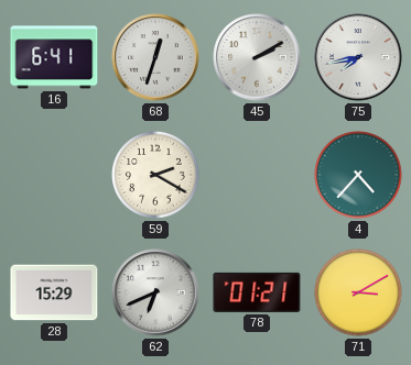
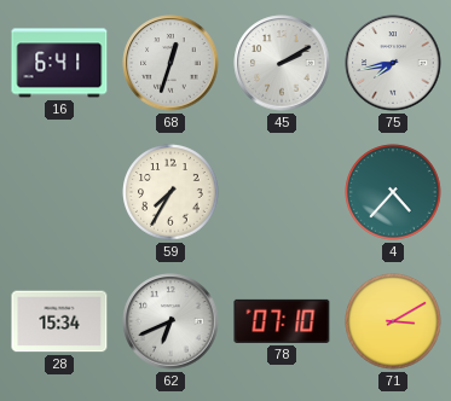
59: 2:20 -> 7:35 (170, 192)
28: 15:29 -> 15:34 (59, 321)
78: 01:21 -> 07:10 (282, 321)
